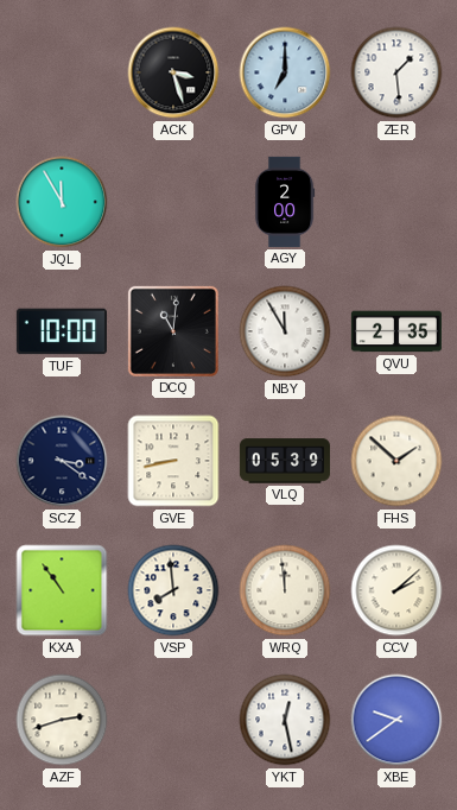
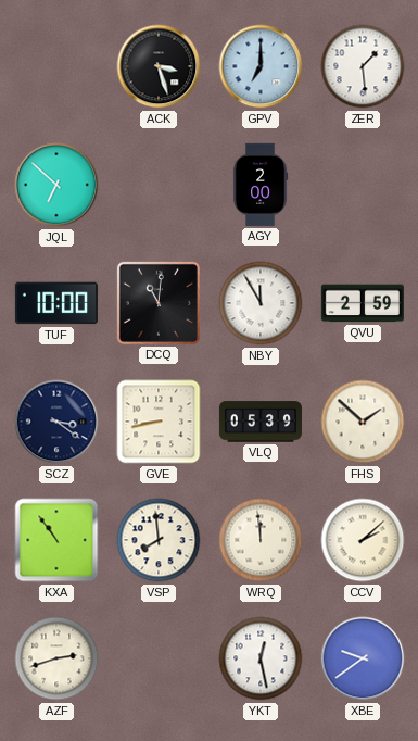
JQL: 11:55 -> 6:52 (56, 185)
QVU: 2:35 -> 2:59 (363, 303)
